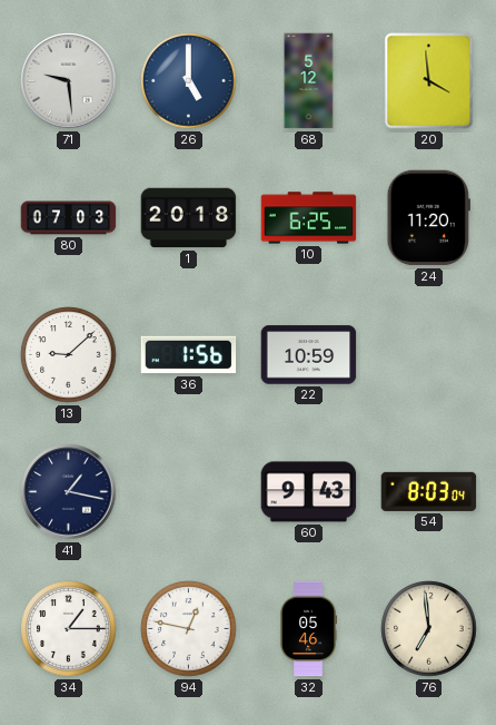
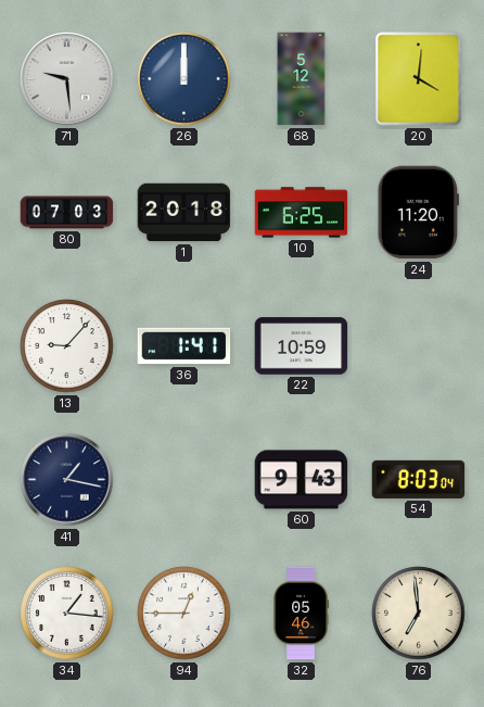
26: 5:00 -> 12:00 (184, 79)
20: 3:59 -> 4:01 (419, 79)
13: 9:08 -> 9:07 (67, 346)
36: 1:56 -> 1:41 (184, 346)
34: 1:15 -> 1:16 (67, 614)
94: 12:47 -> 12:45 (184, 614)
